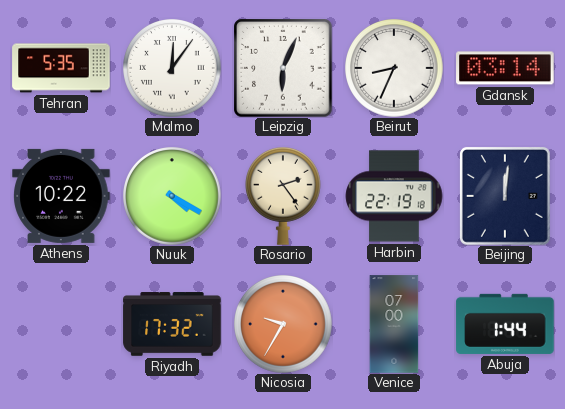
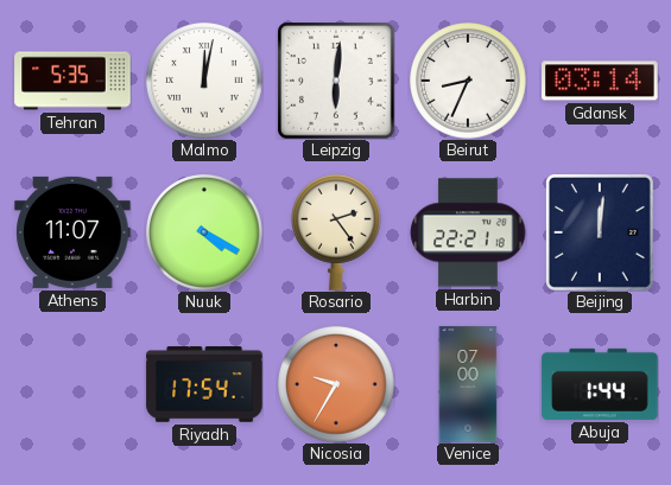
Malmo: 12:06 -> 12:02 (204, 81)
Leipzig: 6:04 -> 6:01 (336, 81)
Athens: 10:22 -> 11:07 (72, 232)
Harbin: 22:19 -> 22:21 (468, 232)
Riyadh: 17:32 -> 17:54 (204, 384)
